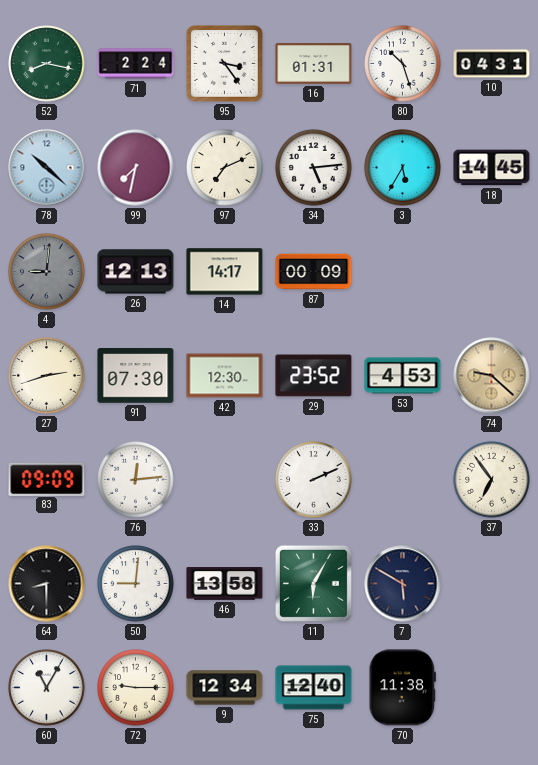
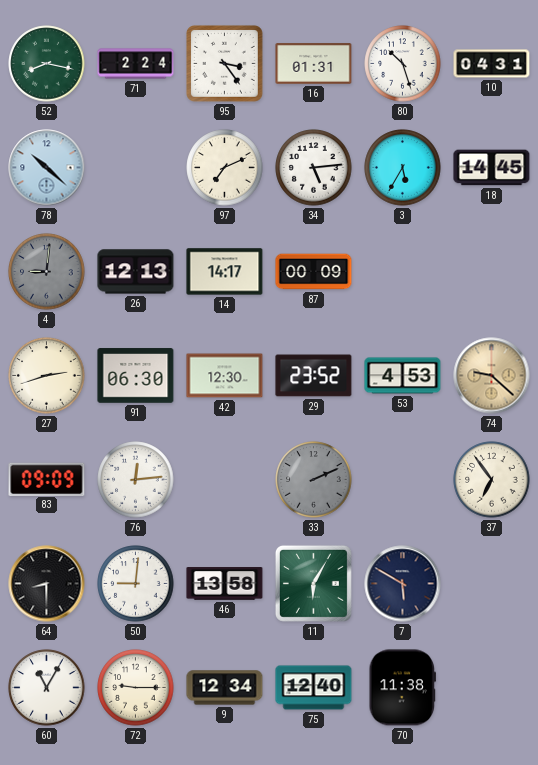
99: 7:32 -> none (136, 168)
91: 07:30 -> 06:30 (136, 376)
33 dial: white -> grey (314, 480)
